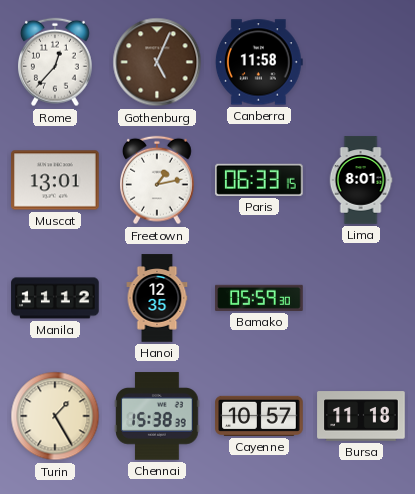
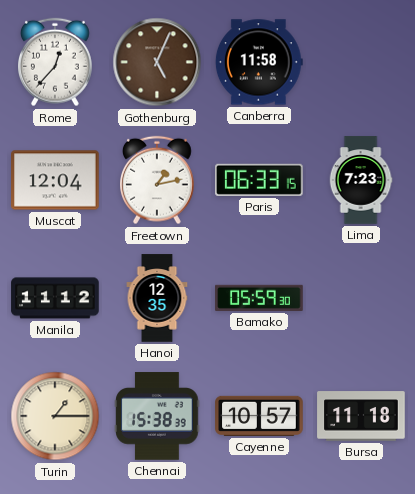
Muscat: 13:01 -> 12:04 (55, 180)
Lima: 8:01 -> 7:23 (361, 180)
Turin: 1:25 -> 1:15 (55, 416)
